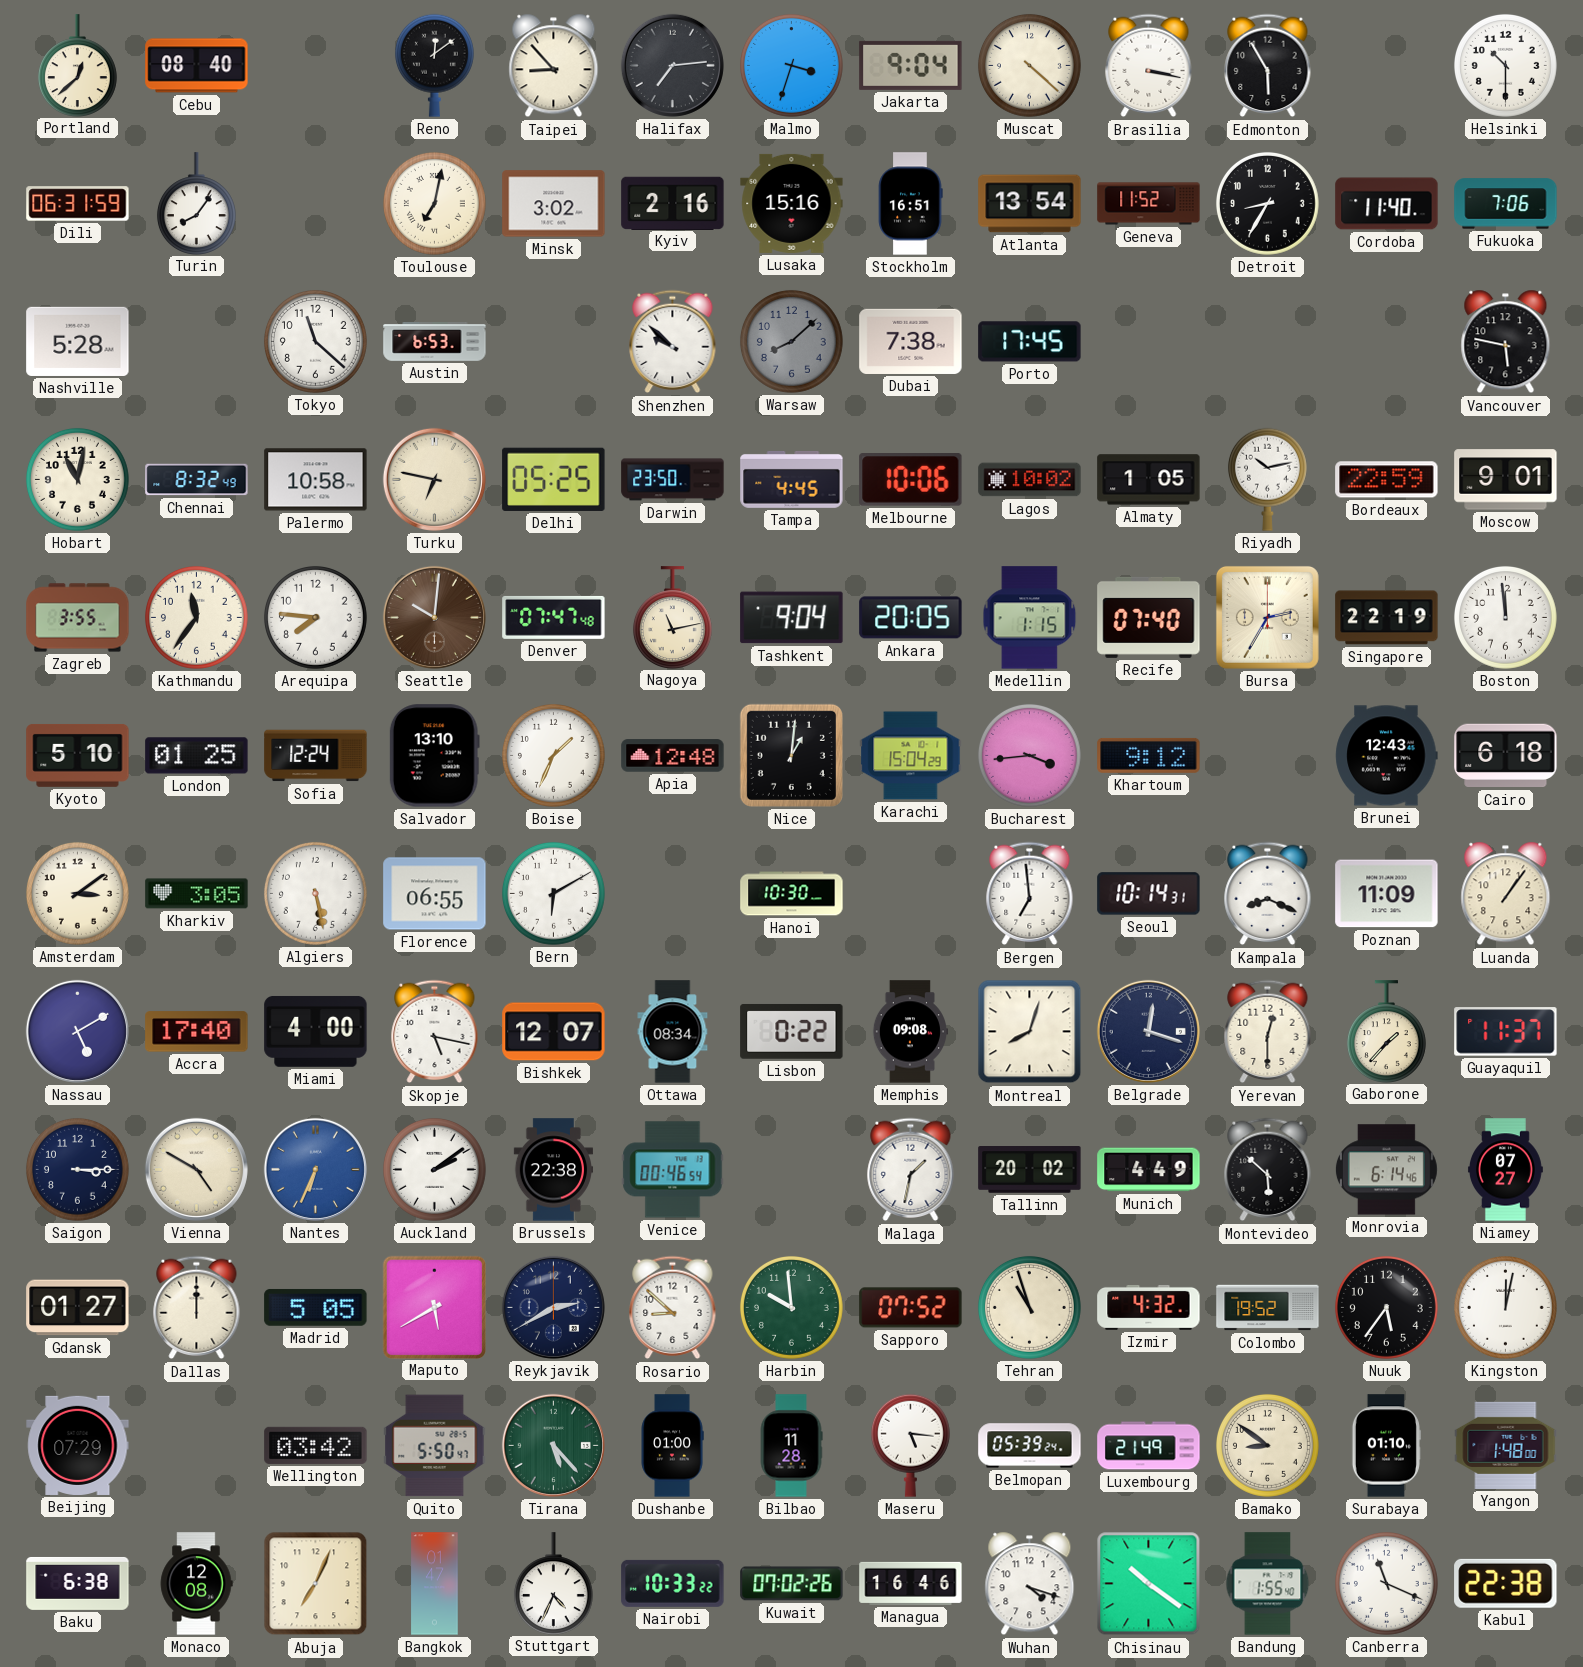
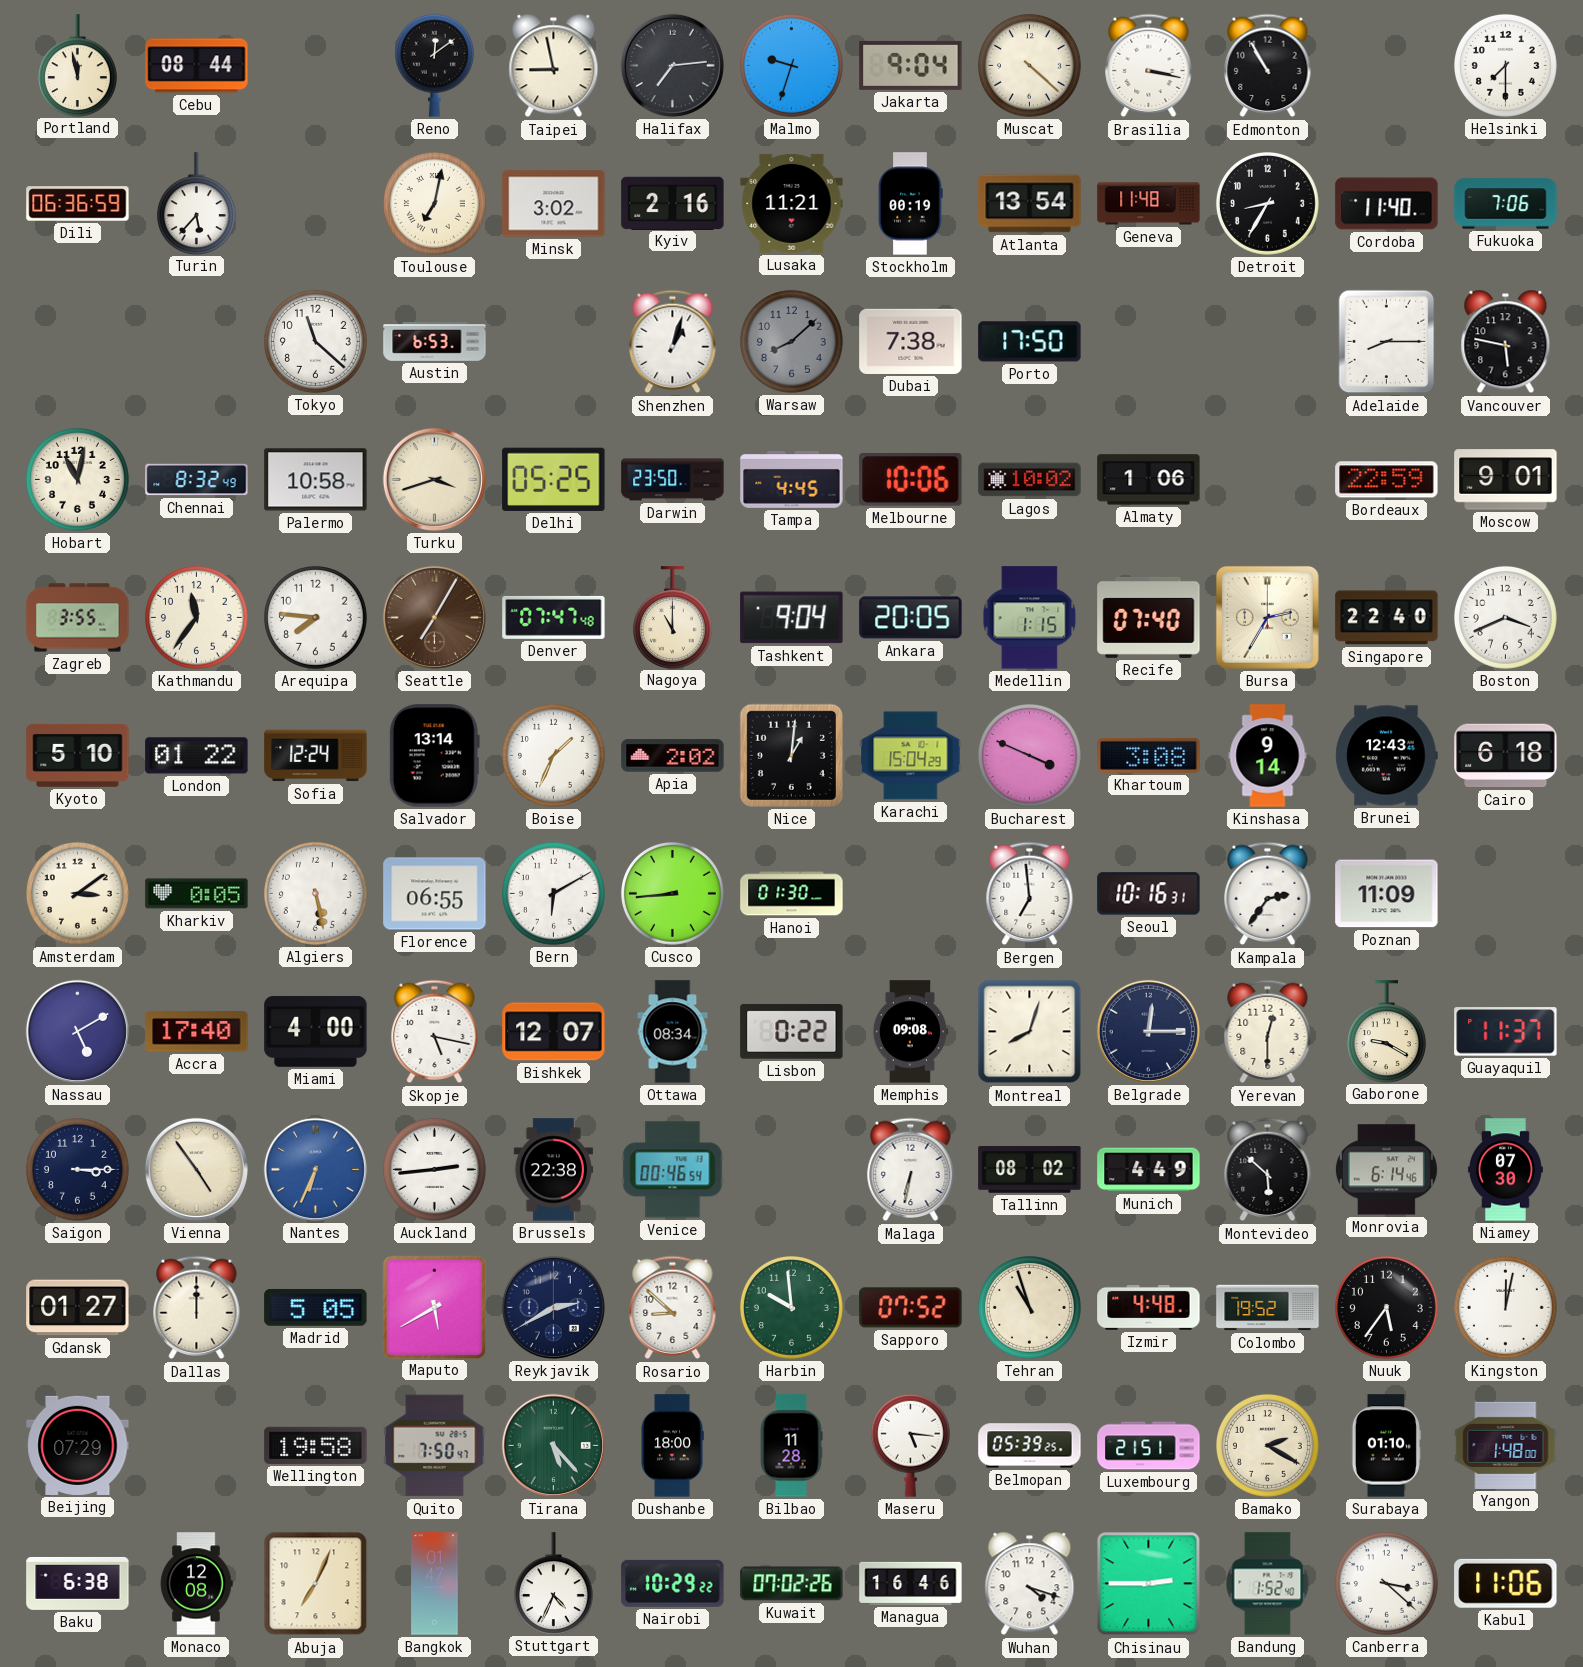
Portland: 12:38 -> 11:58 (77, 65)
Cebu: 08:40 -> 08:44 (197, 66)
Taipei: 8:53 -> 8:58 (554, 66)
Malmo: 3:33 -> 9:33 (791, 65)
Edmonton: 5:55 -> 10:55 (1268, 66)
Helsinki: 10:30 -> 7:30 (1505, 65)
Dili: 06:31 -> 06:36 (78, 204)
Turin: 8:06 -> 5:37 (196, 203)
Lusaka: 15:16 -> 11:21 (792, 203)
Stockholm: 16:51 -> 00:19 (910, 204)
Geneva: 11:52 -> 11:48 (1149, 204)
Nashville: 5:28 -> none (78, 341)
Shenzhen: 9:52 -> 1:03 (673, 342)
Porto: 17:45 -> 17:50 (1030, 342)
Adelaide: none -> 8:15 (1387, 342)
Turku: 6:47 -> 3:42 (434, 479)
Almaty: 1:05 -> 1:06 (1149, 480)
Riyadh: 10:13 -> none (1267, 479)
Seattle: 10:01 -> 7:05 (434, 617)
Nagoya: 11:13 -> 11:00 (672, 617)
Singapore: 22:19 -> 22:40 (1387, 618)
Boston: 11:59 -> 3:41 (1505, 617)
London: 01:25 -> 01:22 (197, 756)
Salvador: 13:10 -> 13:14 (434, 756)
Apia: 12:48 -> 2:02 (673, 756)
Bucharest: 3:44 -> 3:49 (1029, 755)
Khartoum: 9:12 -> 3:08 (1149, 755)
Kinshasa: none -> 9:14 (1268, 756)
Kharkiv: 3:05 -> 0:05 (197, 894)
Cusco: none -> 8:44 (672, 893)
Hanoi: 10:30 -> 01:30 (792, 894)
Seoul: 10:14 -> 10:16 (1149, 894)
Kampala: 8:19 -> 2:36 (1268, 894)
Luanda: 1:06 -> none (1506, 894)
Belgrade: 12:18 -> 12:15 (1148, 1031)
Gaborone: 1:37 -> 9:20 (1386, 1031)
Vienna: 4:50 -> 4:54 (196, 1169)
Auckland: 2:09 -> 2:44 (434, 1169)
Malaga: 1:32 -> 6:32 (911, 1170)
Tallinn: 20:02 -> 08:02 (1030, 1170)
Niamey: 07:27 -> 07:30 (1505, 1170)
Izmir: 4:32 -> 4:48 (1149, 1307)
Wellington: 03:42 -> 19:58 (316, 1445)
Quito: 5:50 -> 7:50 (435, 1446)
Dushanbe: 01:00 -> 18:00 (672, 1446)
Belmopan: 05:39:24 -> 05:39:25 (1030, 1446)
Luxembourg: 21:49 -> 21:51 (1149, 1446)
Bamako: 8:51 -> 2:20 (1267, 1445)
Nairobi: 10:33 -> 10:29 (673, 1583)
Chisinau: 10:21 -> 2:45 (1149, 1584)
Bandung: 1:55 -> 1:52 (1268, 1584)
Canberra: 11:19 -> 3:22 (1386, 1583)
Kabul: 22:38 -> 11:06 (1506, 1583)
